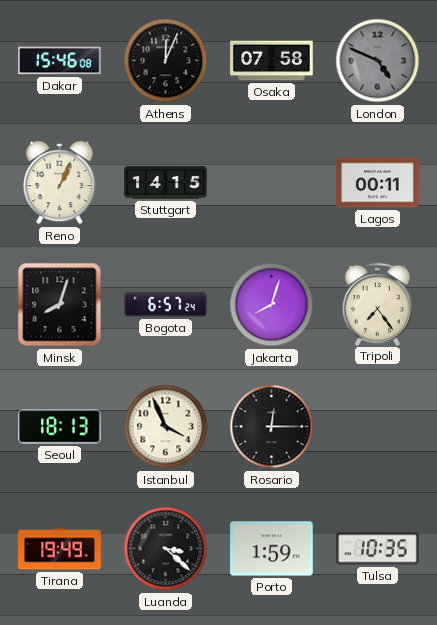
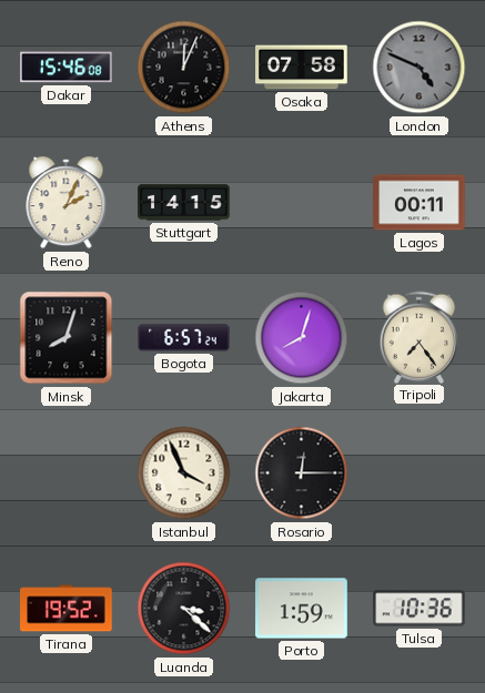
Reno: 1:04 -> 2:04 (67, 204)
Seoul: 18:13 -> none (60, 427)
Tirana: 19:49 -> 19:52 (67, 609)
Tulsa: 10:35 -> 10:36 (420, 609)
